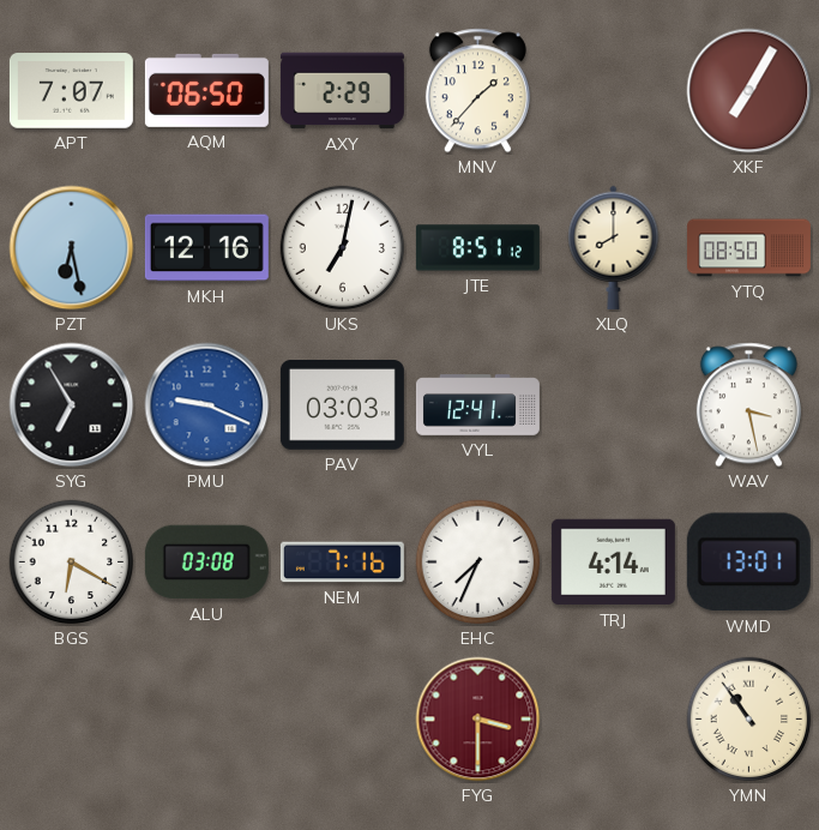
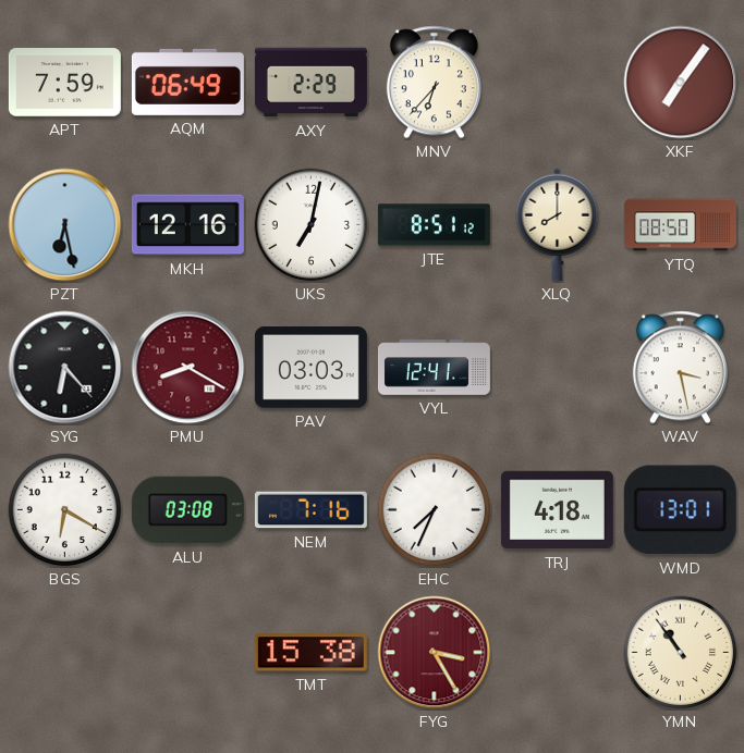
APT: 7:07 -> 7:59 (64, 83)
AQM: 06:50 -> 06:49 (187, 82)
MNV: 1:37 -> 6:37 (434, 83)
XKF: 7:05 -> 7:06 (681, 83)
SYG: 6:55 -> 6:23 (65, 368)
PMU: 9:19 -> 8:20 (188, 368)
PMU dial: blue -> burgundy (188, 368)
TRJ: 4:14 -> 4:18 (557, 510)
TMT: none -> 15:38 (310, 653)
FYG: 3:30 -> 3:25 (435, 653)
